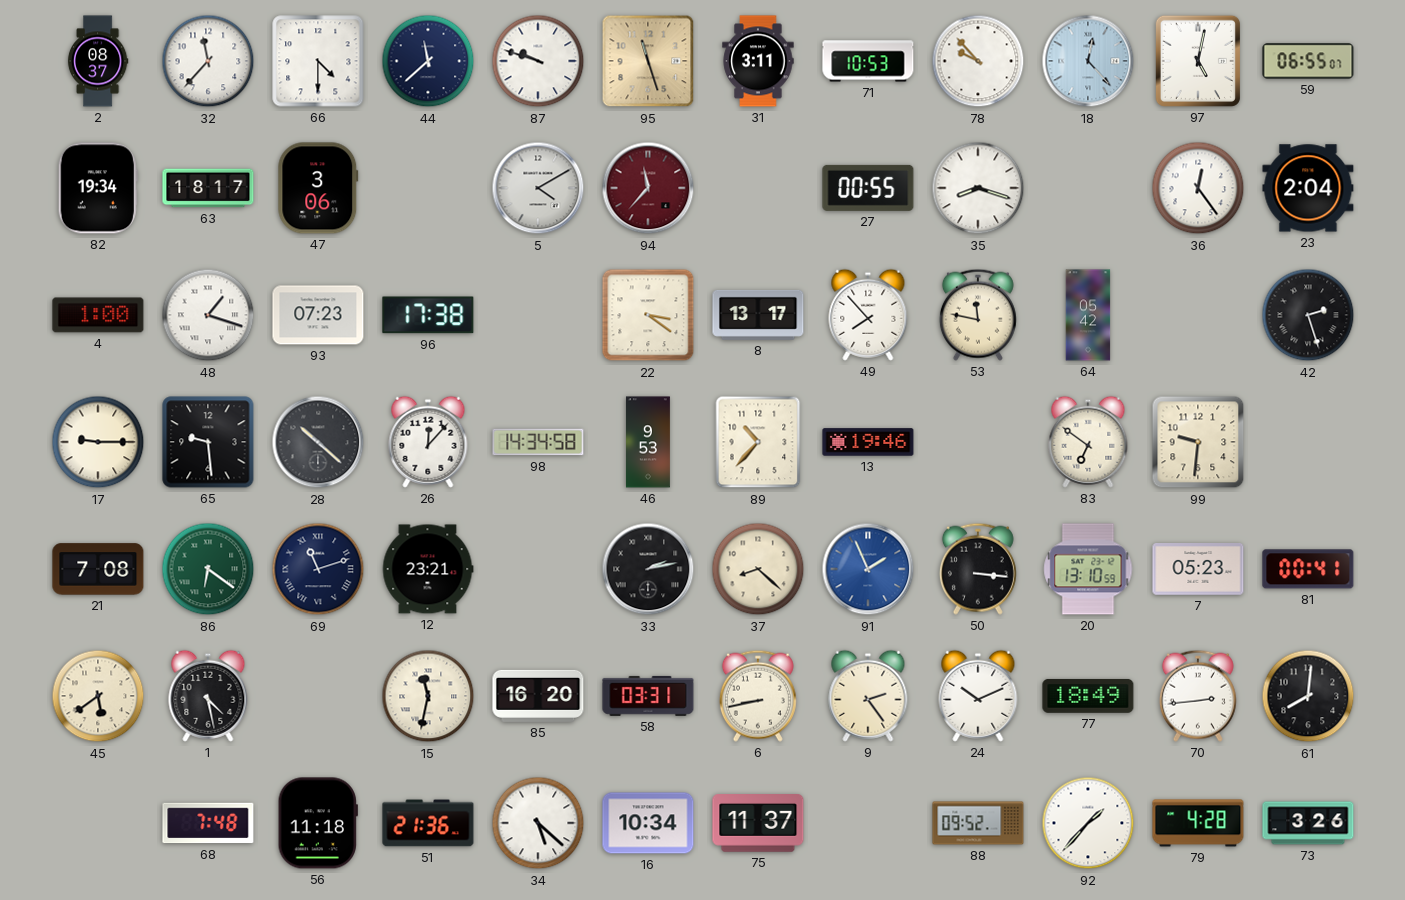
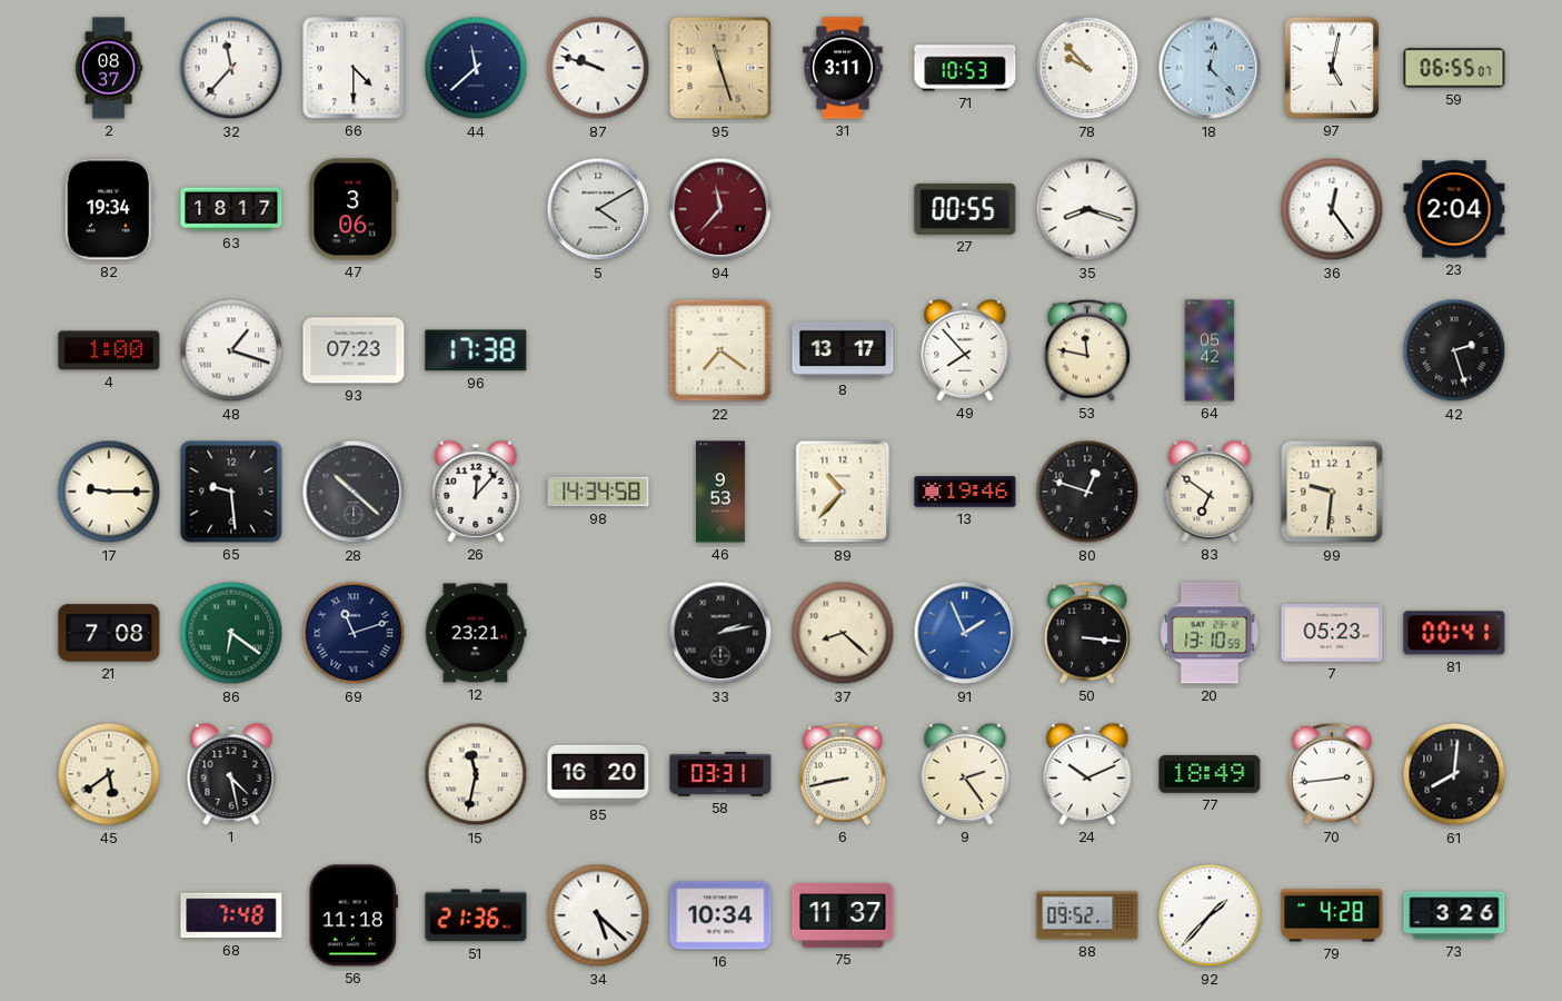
22: 3:21 -> 7:21 (720, 350)
80: none -> 12:48 (1087, 492)
